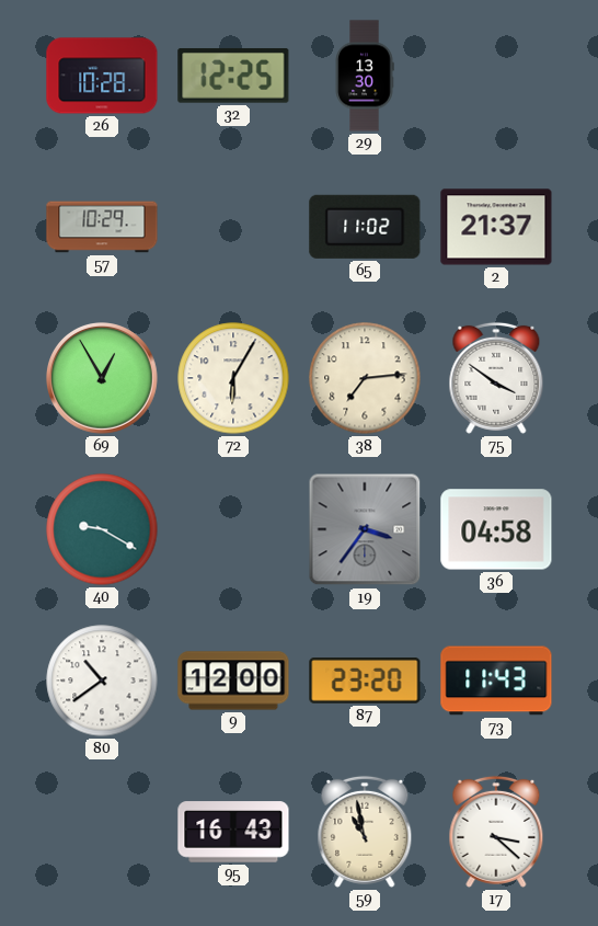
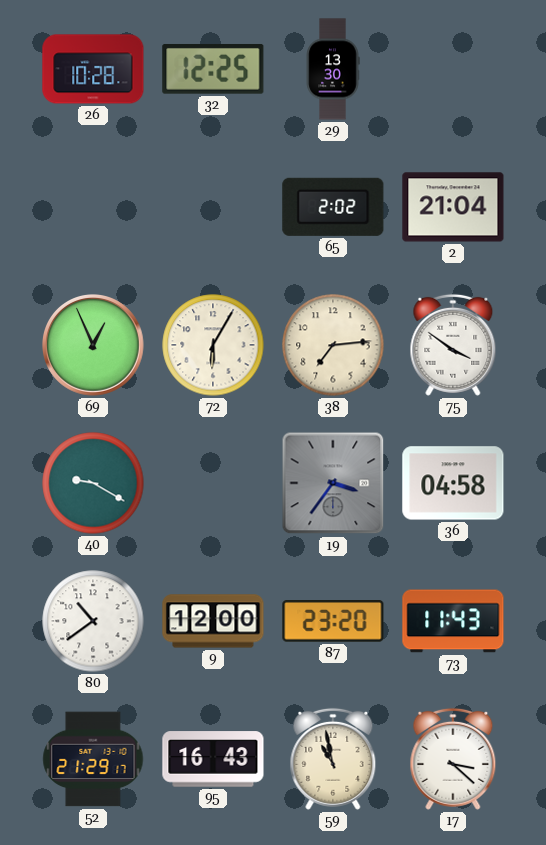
57: 10:29 -> none (102, 227)
65: 11:02 -> 2:02 (333, 207)
2: 21:37 -> 21:04 (453, 207)
69: 12:55 -> 12:56 (94, 346)
52: none -> 21:29 (93, 759)
